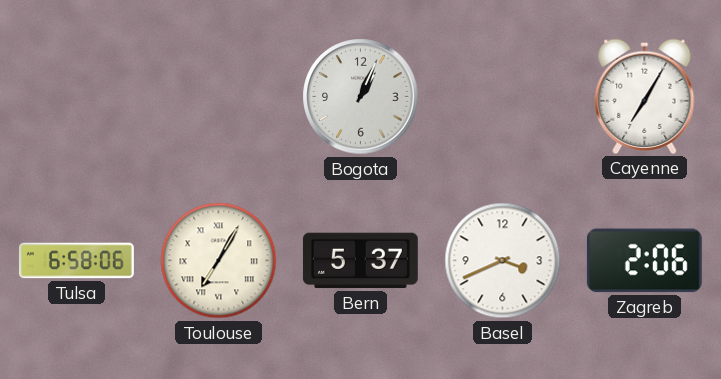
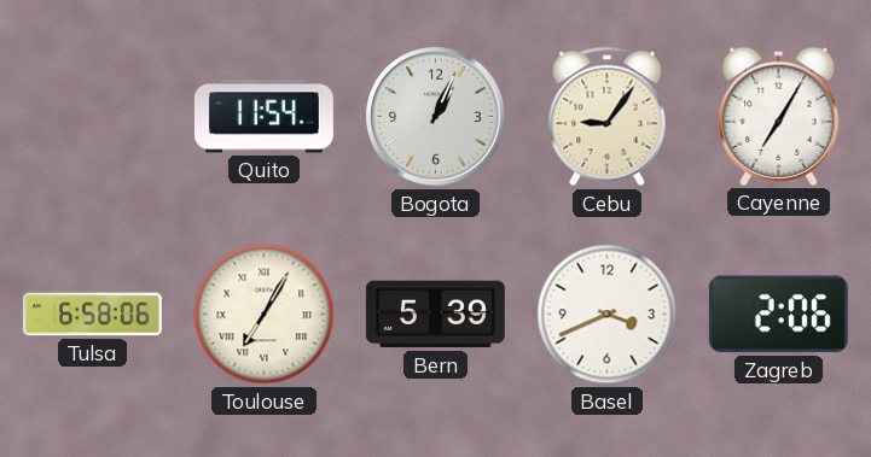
Quito: none -> 11:54 (263, 117)
Cebu: none -> 9:06 (608, 117)
Bern: 5:37 -> 5:39 (435, 315)
